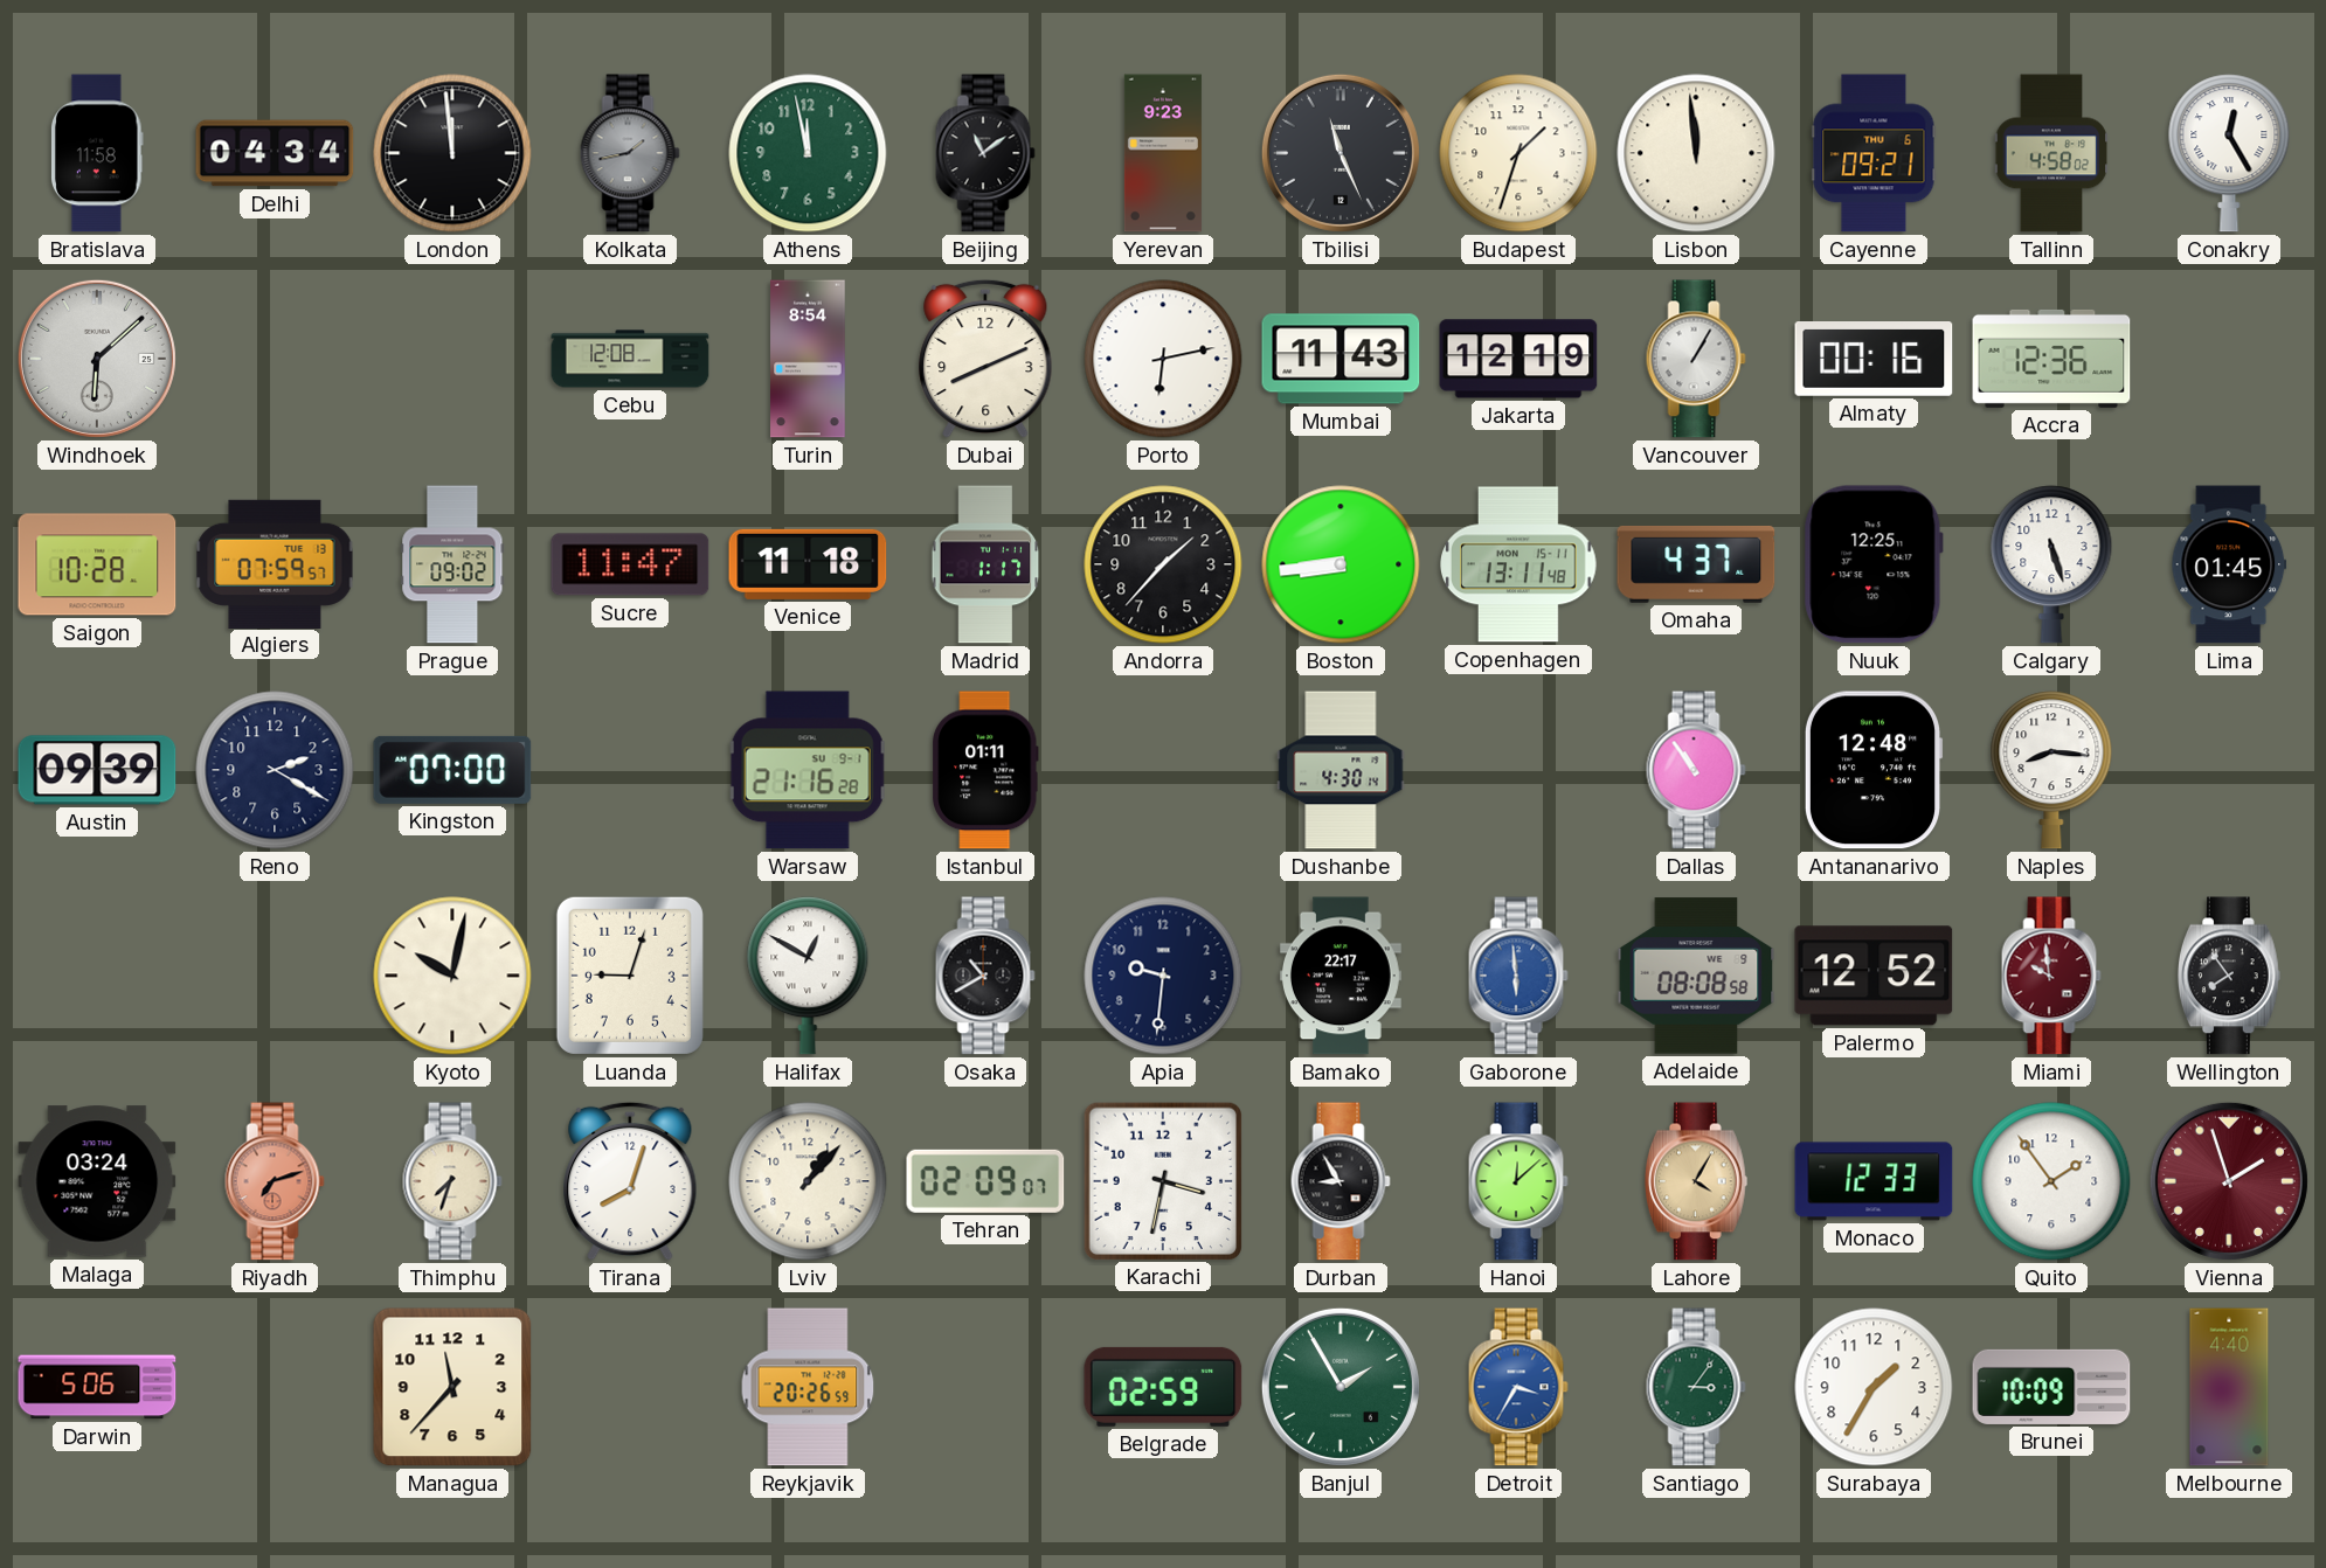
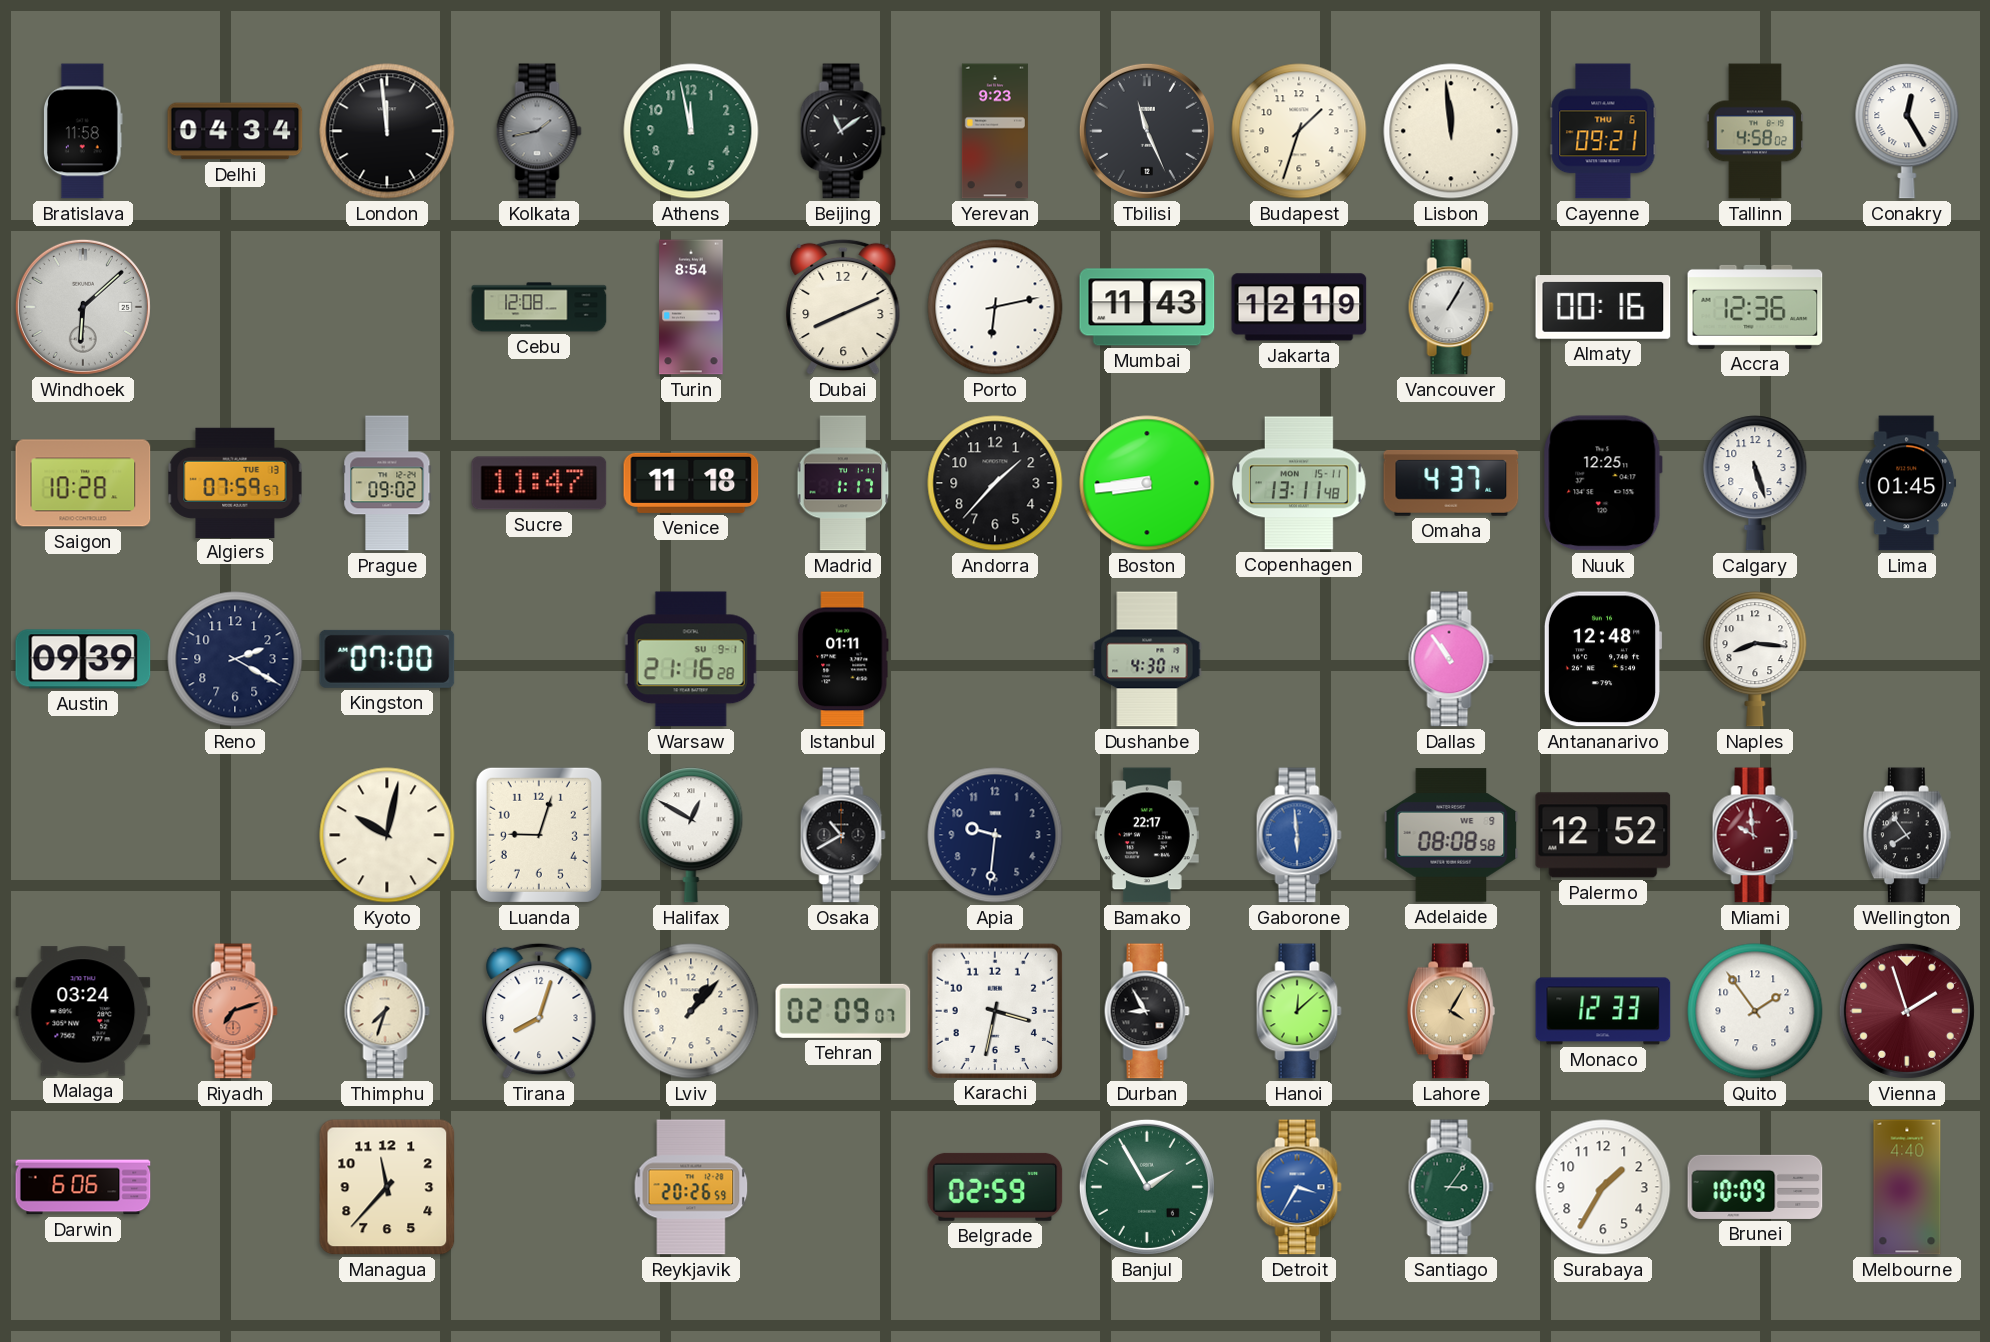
Darwin: 5:06 -> 6:06 (83, 1187)
